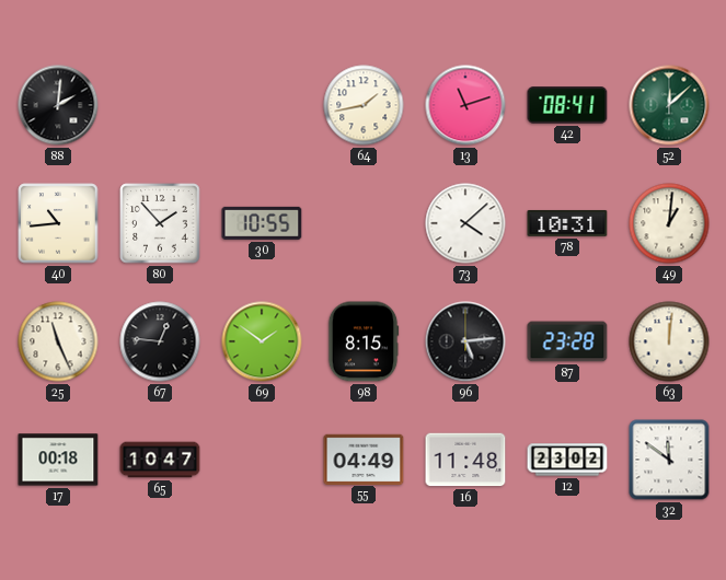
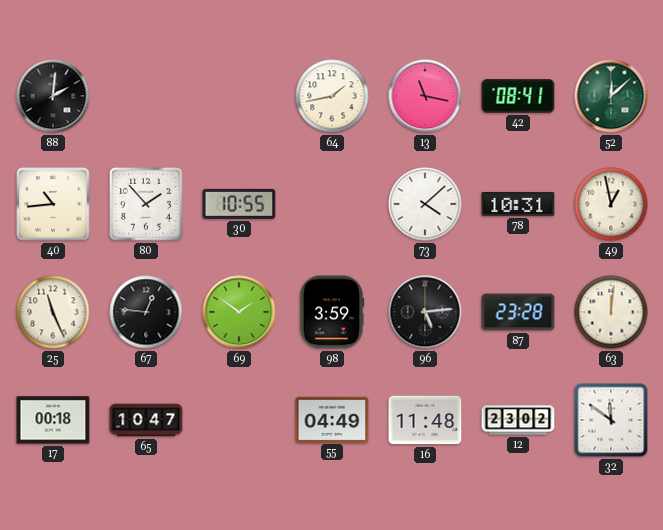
13: 11:12 -> 11:17 (425, 96)
49: 1:01 -> 12:58 (611, 204)
98: 8:15 -> 3:59 (332, 312)
